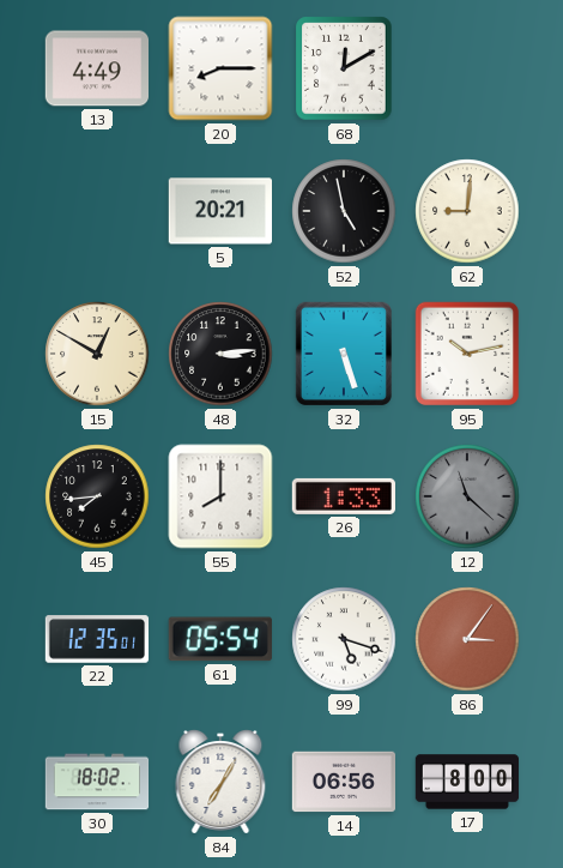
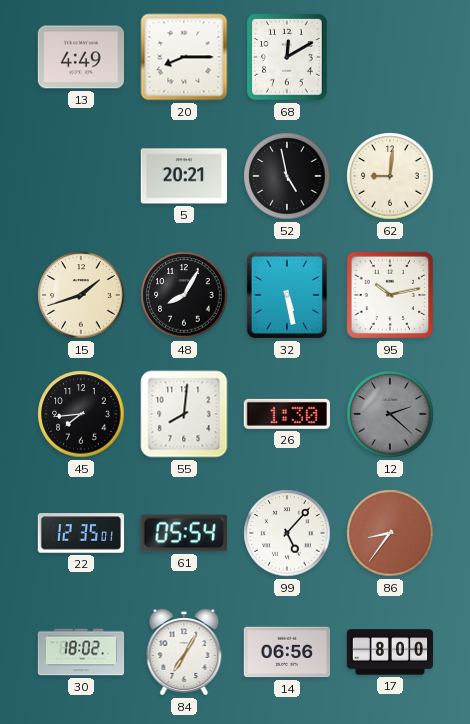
15: 12:50 -> 1:42 (81, 295)
48: 3:14 -> 8:05 (184, 295)
32: 5:27 -> 5:28 (287, 295)
55: 8:00 -> 8:01 (184, 414)
26: 1:33 -> 1:30 (287, 414)
12: 11:22 -> 2:22 (390, 414)
99: 5:18 -> 5:07 (287, 533)
86: 3:06 -> 8:36 (390, 533)
